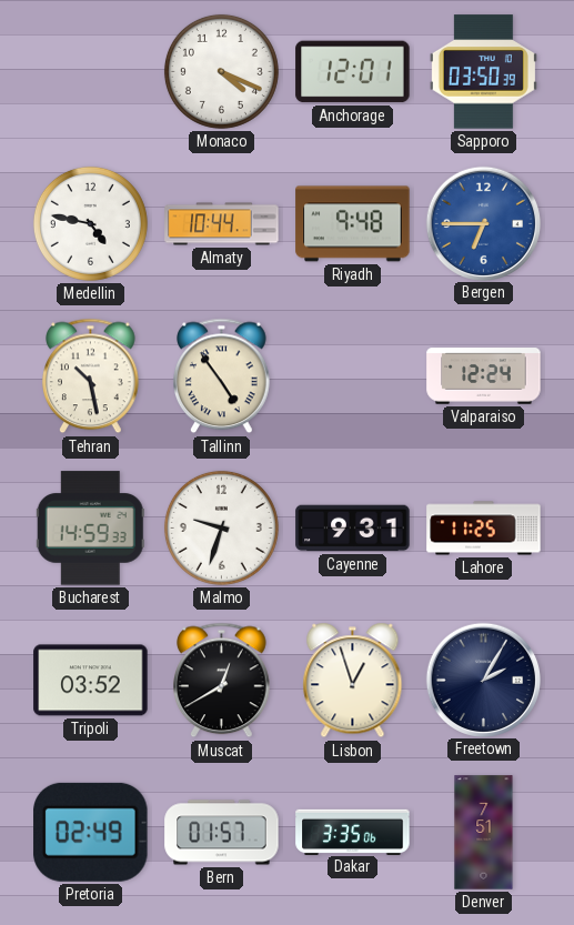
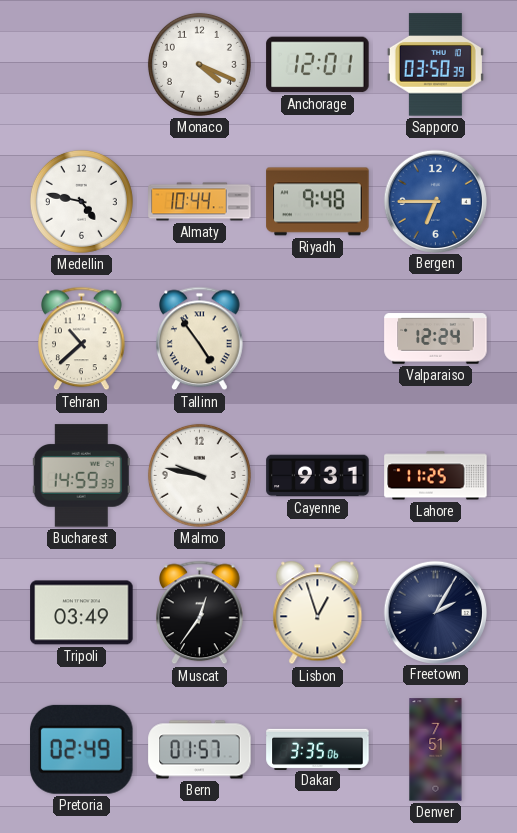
Tehran: 10:28 -> 10:38 (82, 339)
Malmo: 9:33 -> 9:47 (199, 475)
Tripoli: 03:52 -> 03:49 (82, 613)
Muscat: 12:40 -> 12:36 (200, 613)
